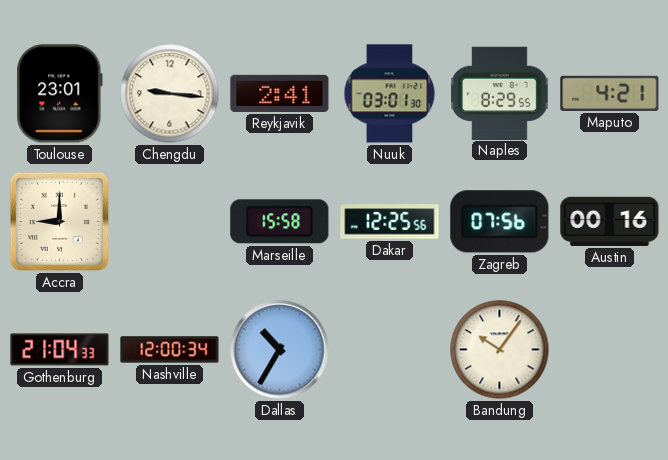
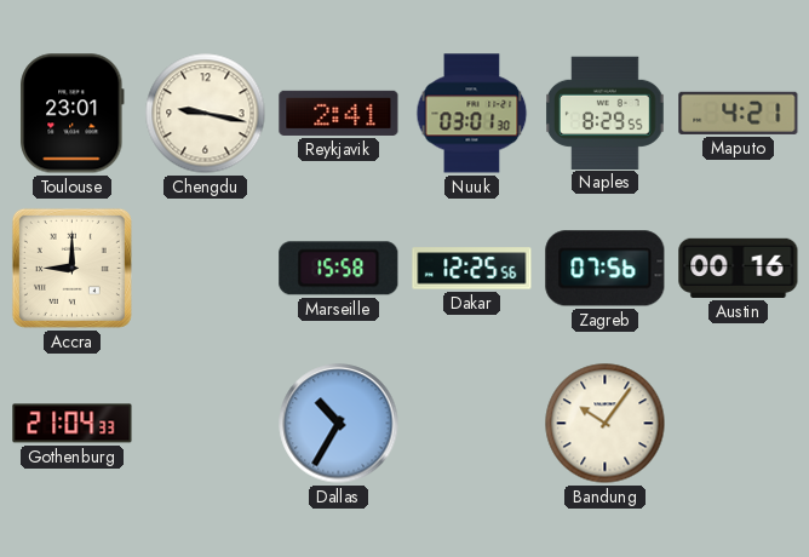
Chengdu: 9:16 -> 9:17 (206, 114)
Nashville: 12:00 -> none (170, 350)
